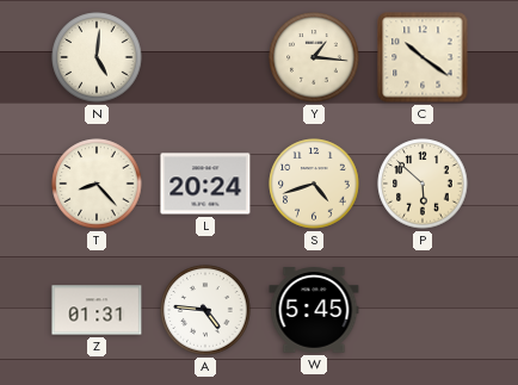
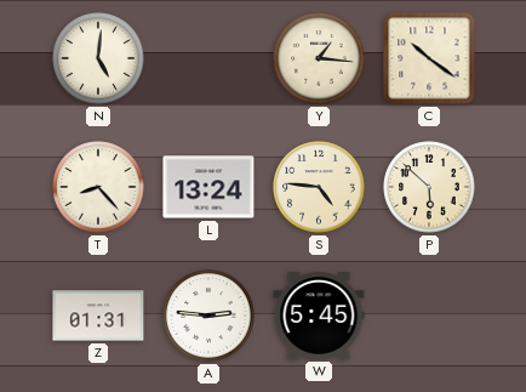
L: 20:24 -> 13:24 (208, 187)
S: 4:42 -> 4:46 (319, 187)
A: 4:46 -> 2:46 (208, 316)
